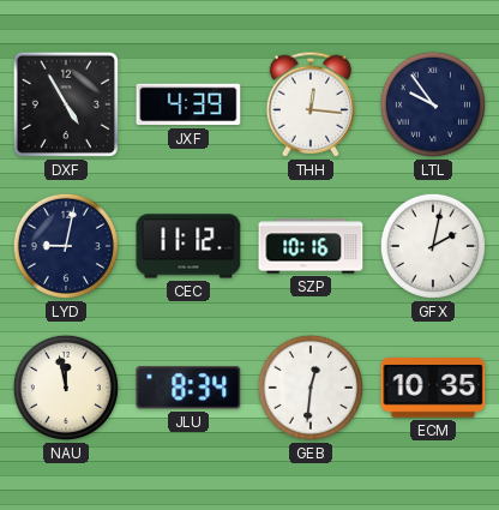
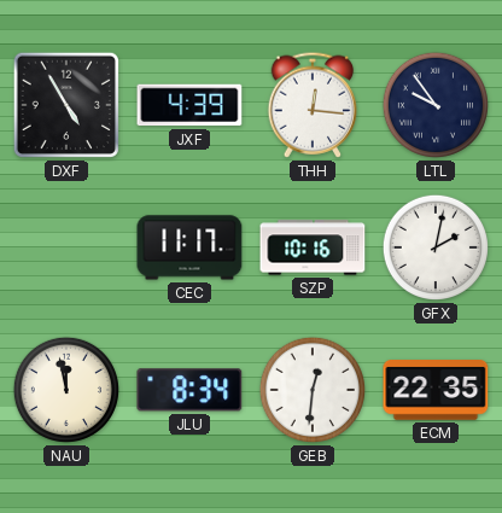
LYD: 9:02 -> none (66, 246)
CEC: 11:12 -> 11:17 (189, 247)
ECM: 10:35 -> 22:35 (436, 391)
